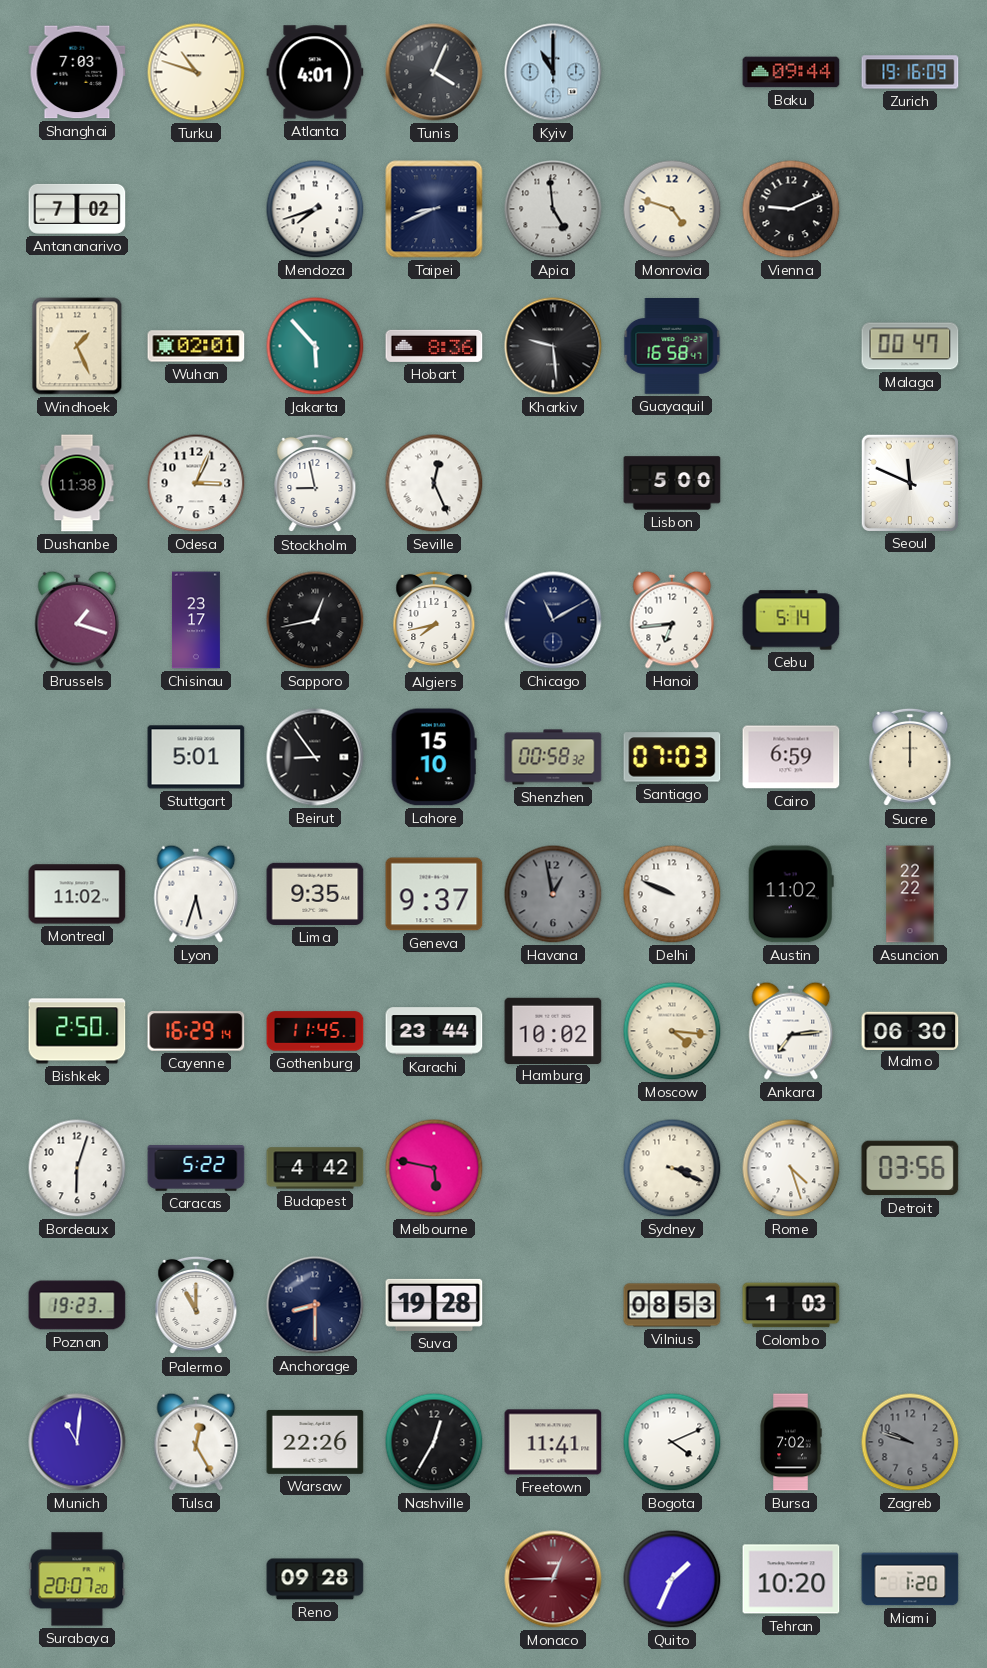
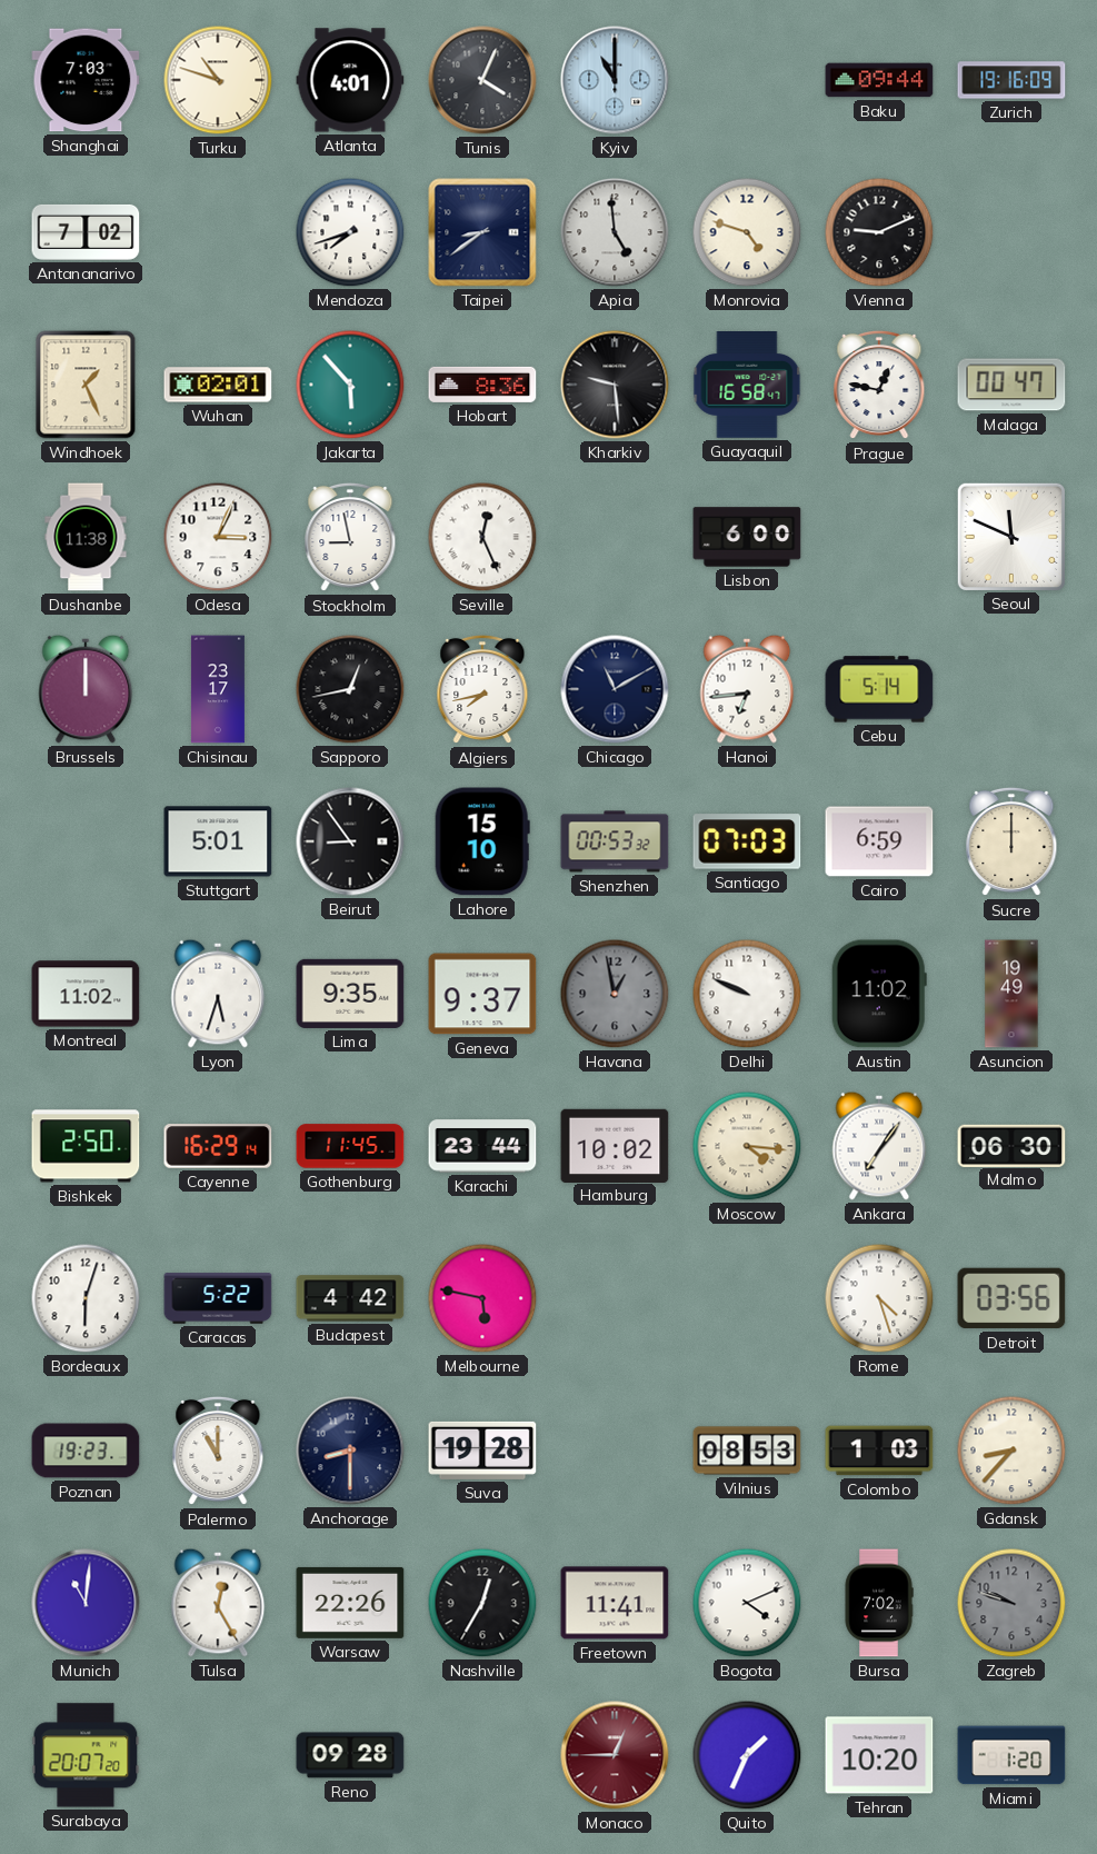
Taipei: 8:41 -> 8:39 (482, 232)
Prague: none -> 12:47 (879, 385)
Lisbon: 5:00 -> 6:00 (747, 537)
Brussels: 1:18 -> 12:00 (86, 689)
Shenzhen: 00:58 -> 00:53 (615, 841)
Asuncion: 22:22 -> 19:49 (1011, 994)
Ankara: 7:14 -> 7:06 (879, 1146)
Sydney: 3:19 -> none (672, 1168)
Gdansk: none -> 8:37 (1011, 1451)
